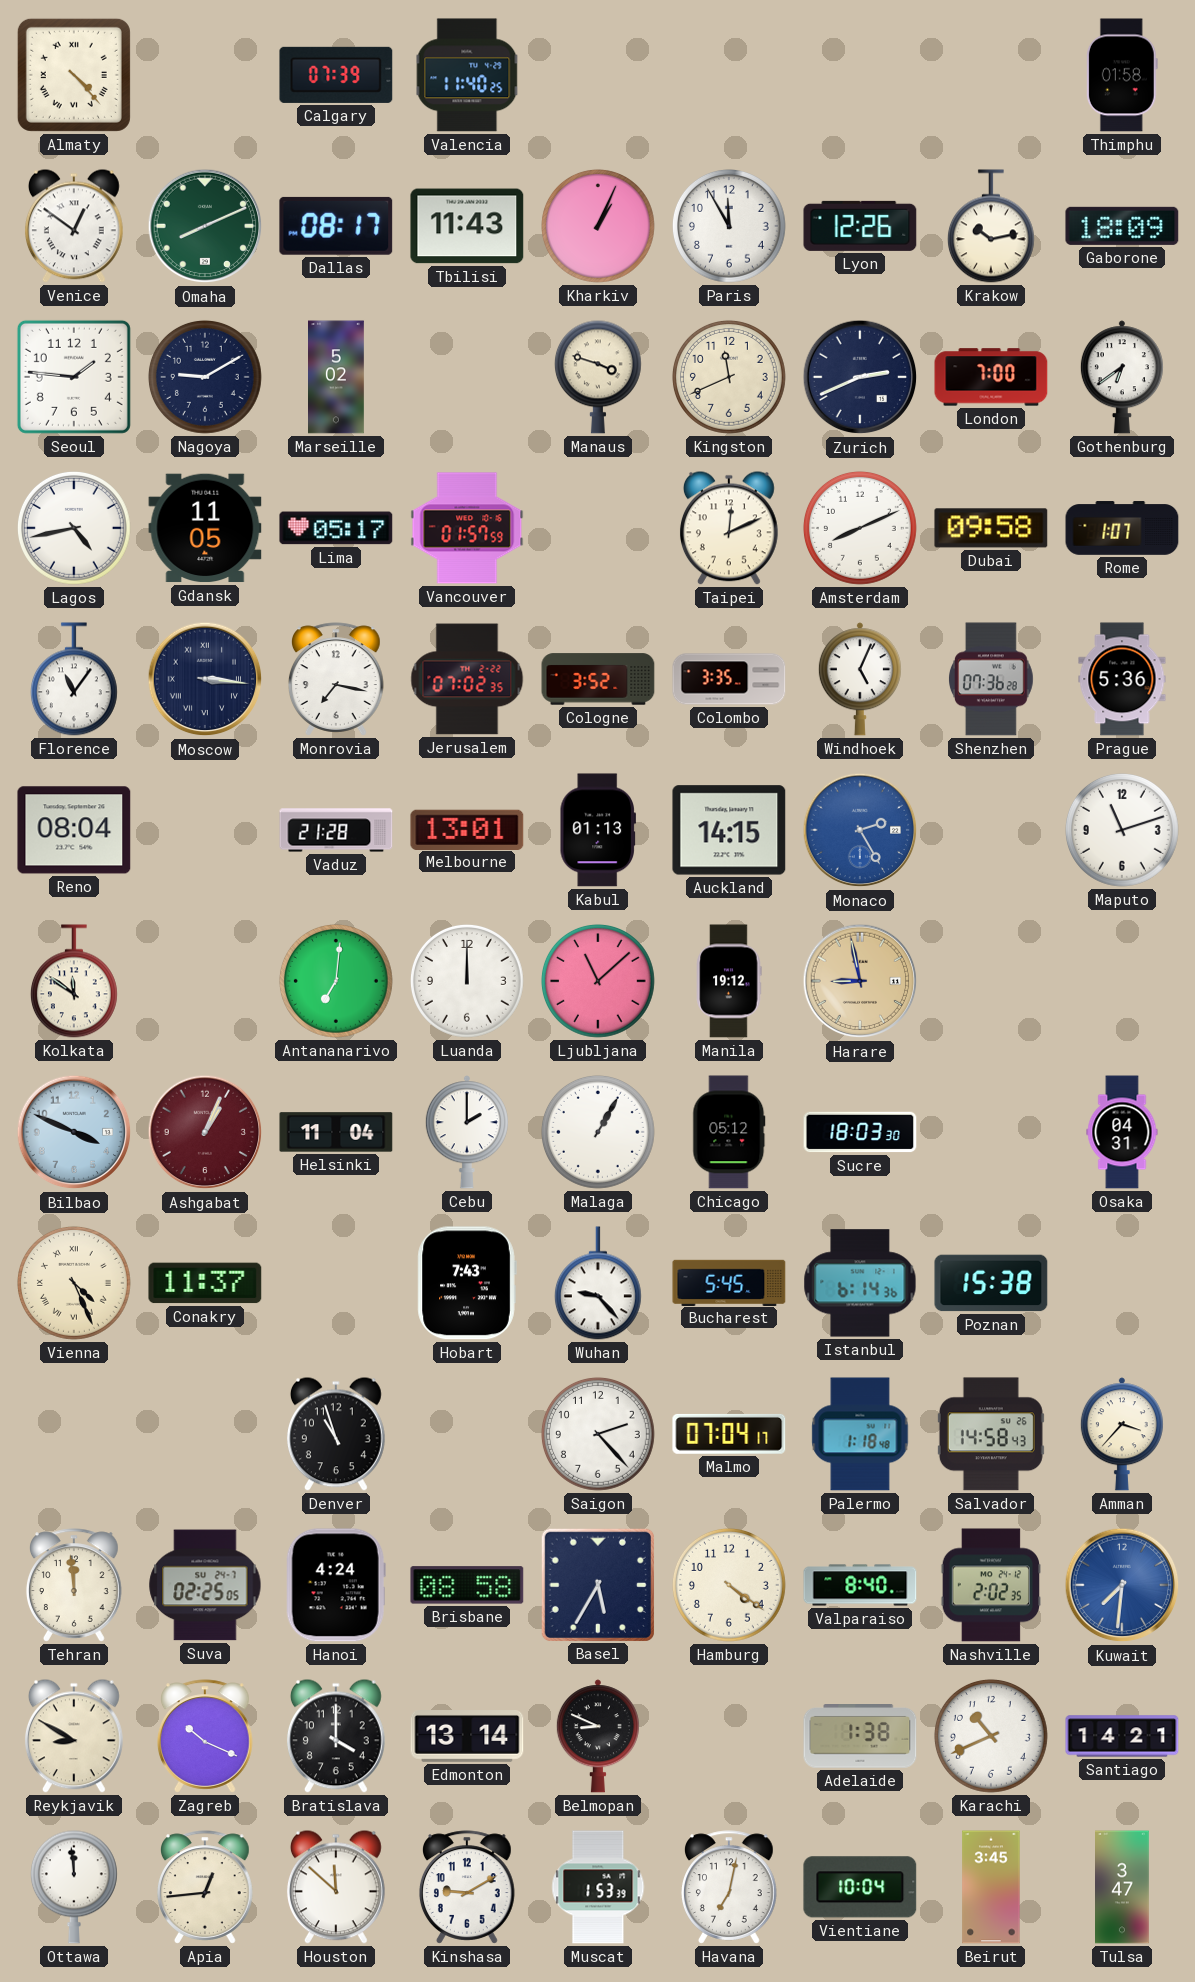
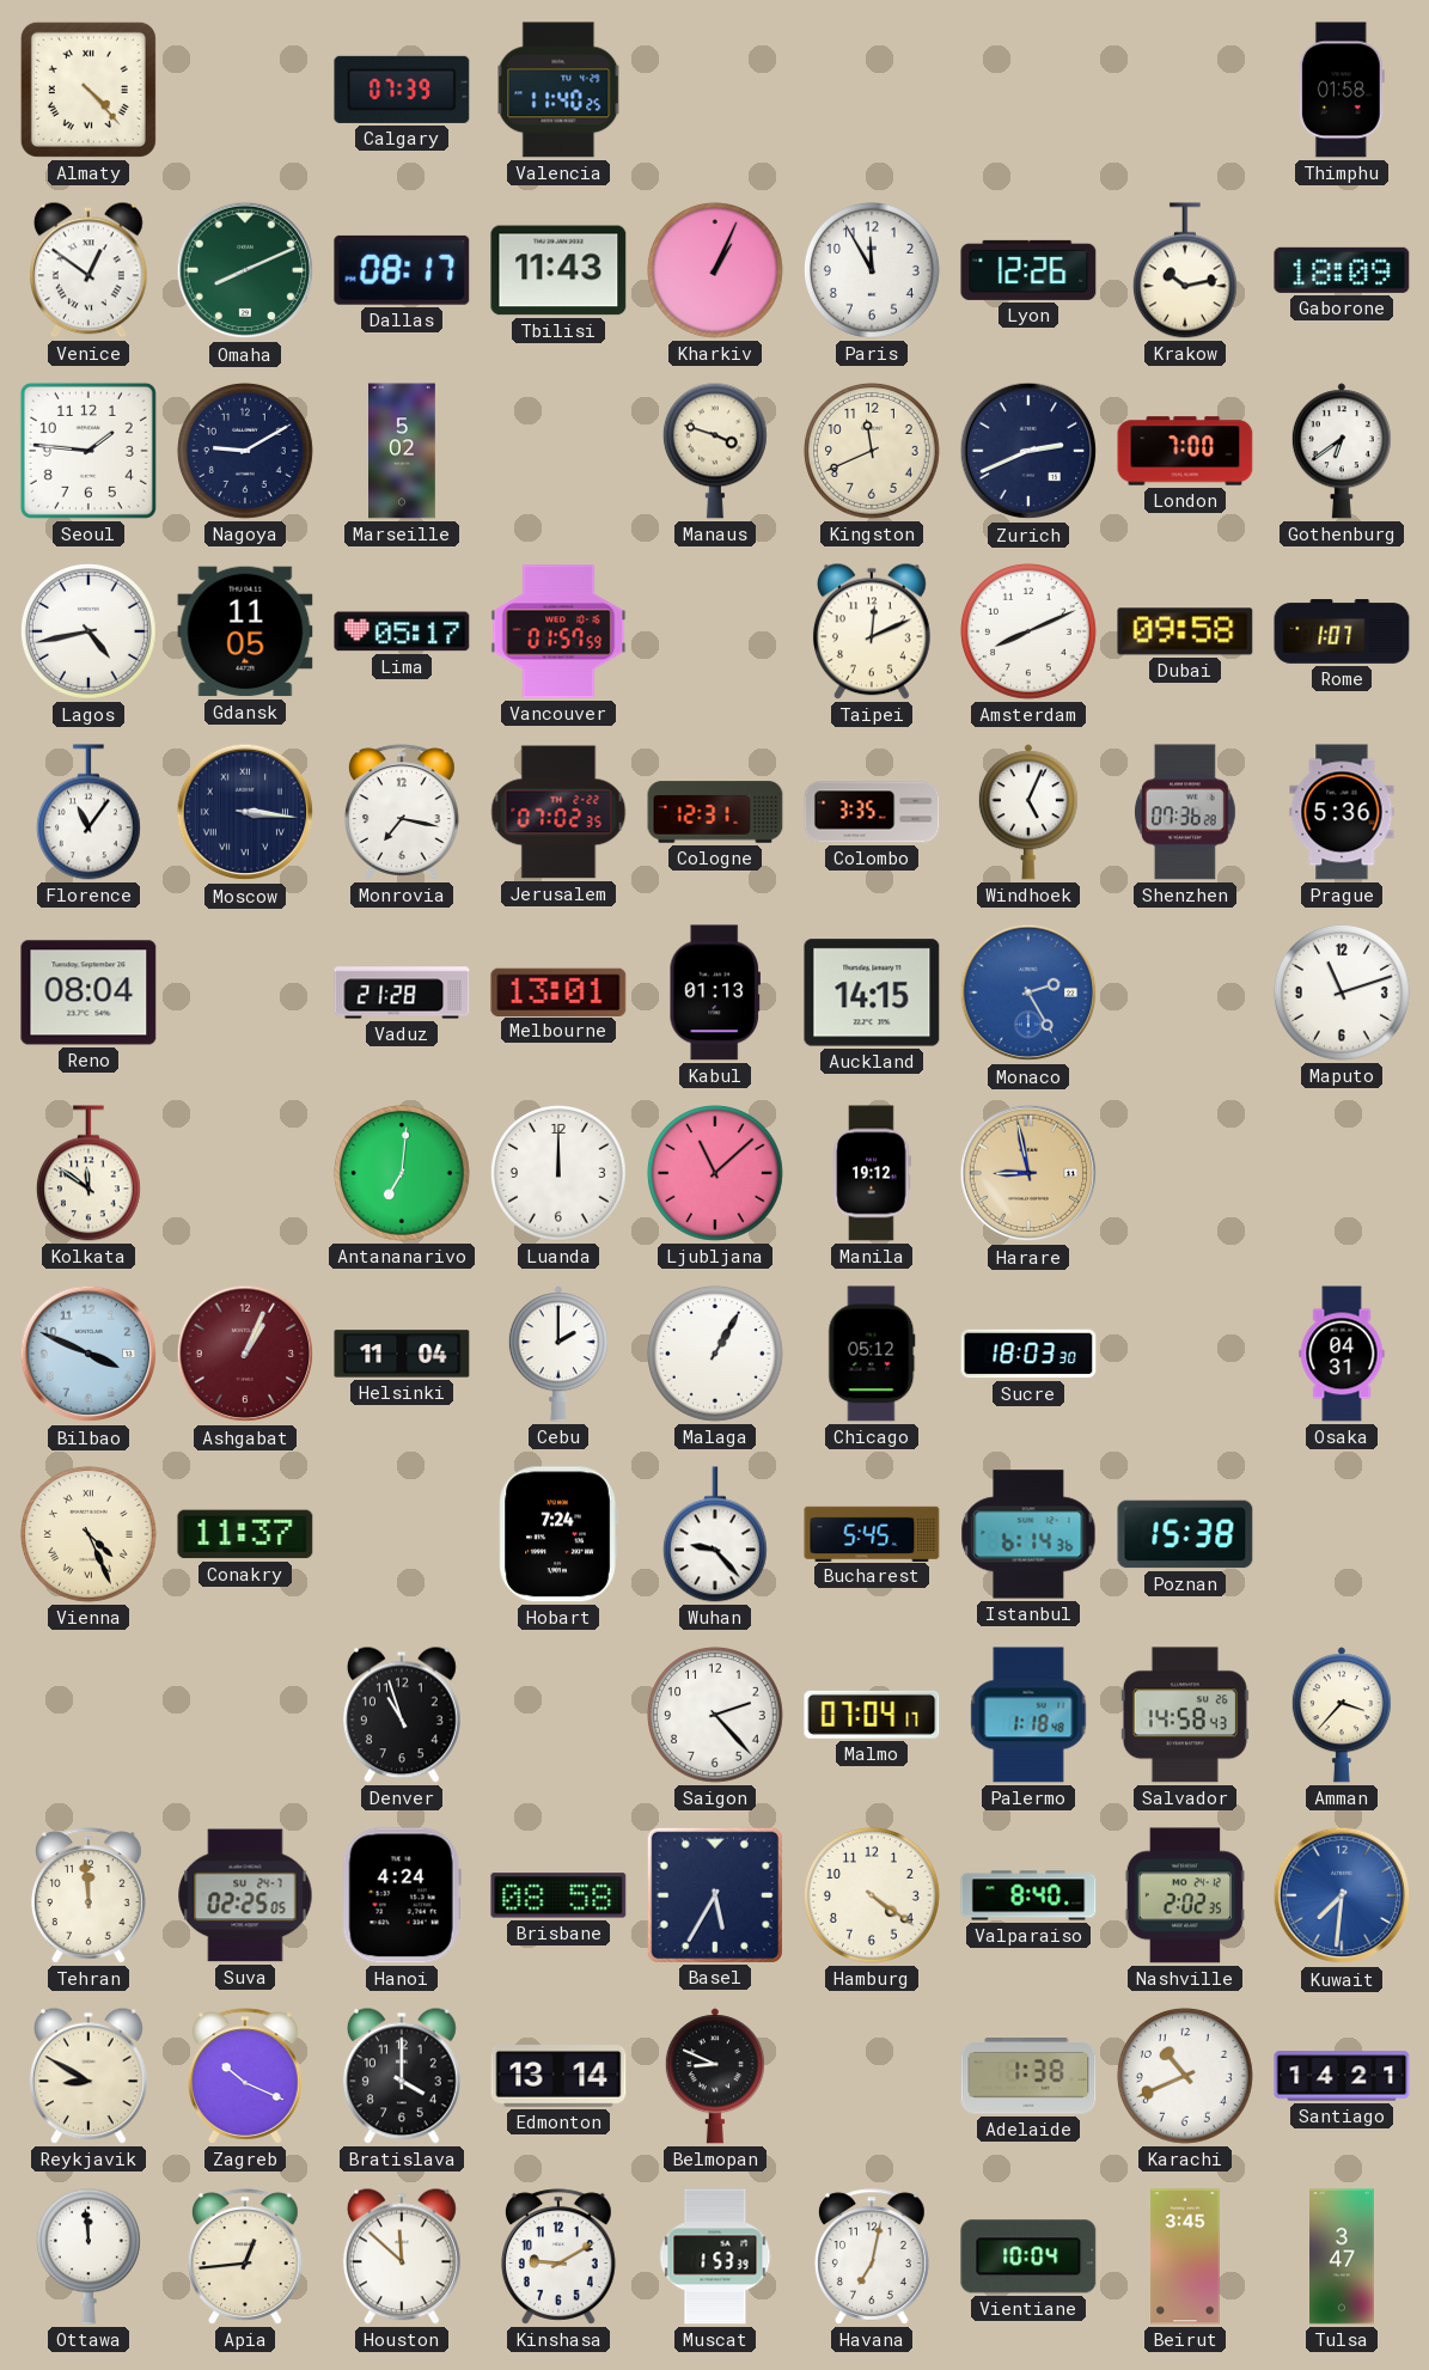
Cologne: 3:52 -> 12:31 (715, 812)
Hobart: 7:43 -> 7:24 (558, 1534)
